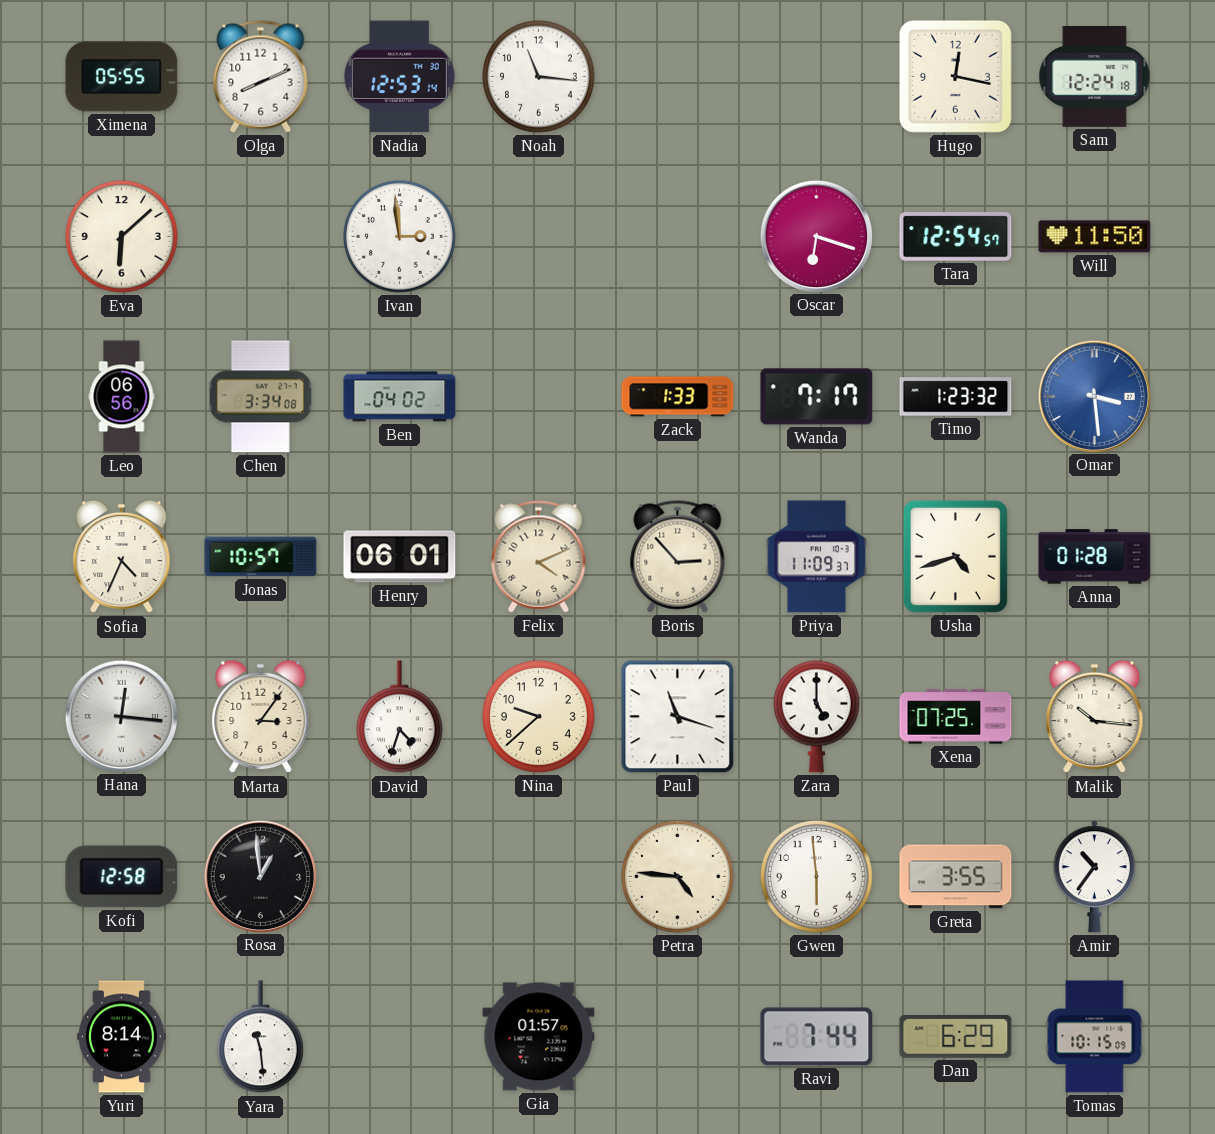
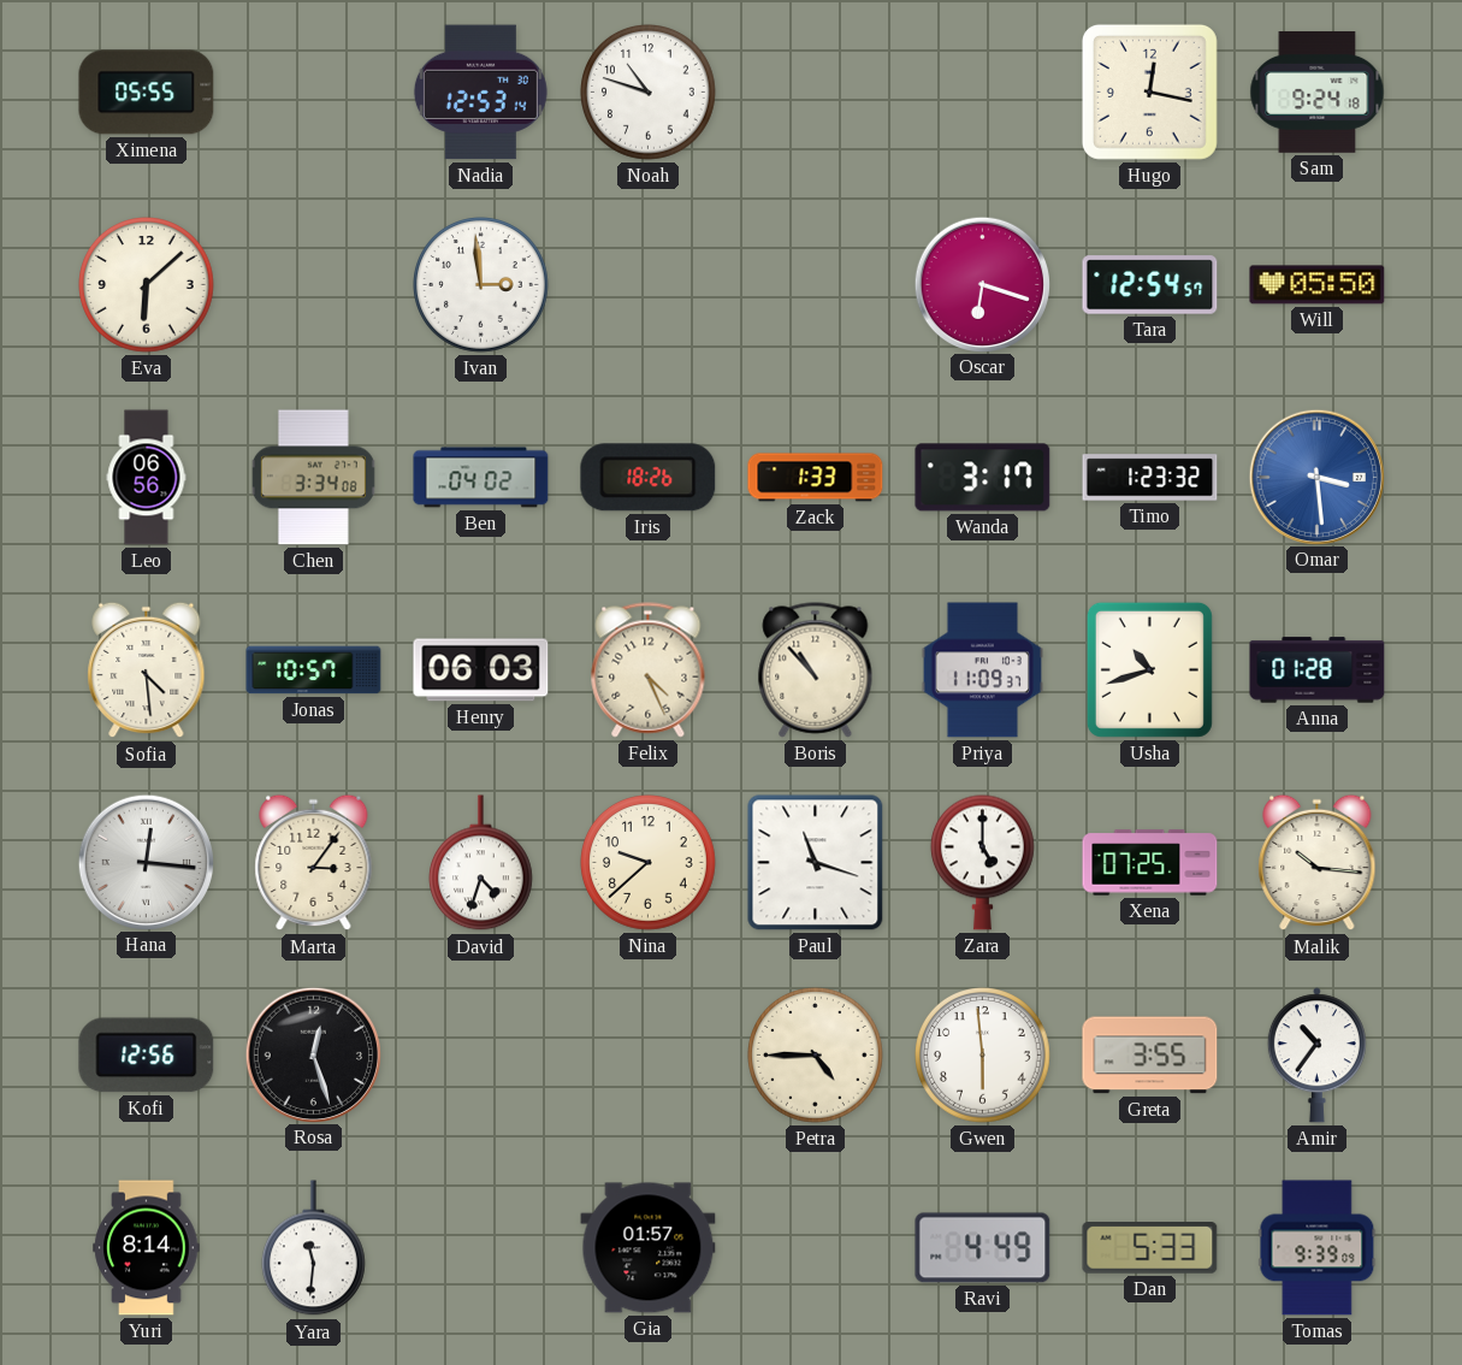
Olga: 8:11 -> none (261, 77)
Noah: 11:16 -> 10:48 (649, 93)
Sam: 12:24 -> 9:24 (1318, 93)
Will: 11:50 -> 05:50 (1318, 285)
Iris: none -> 18:26 (649, 478)
Wanda: 7:17 -> 3:17 (983, 478)
Sofia: 4:34 -> 4:29 (147, 670)
Henry: 06:01 -> 06:03 (481, 670)
Felix: 4:11 -> 4:26 (649, 670)
Boris: 2:53 -> 10:53 (816, 670)
Usha: 4:42 -> 10:42 (1149, 669)
Kofi: 12:58 -> 12:56 (147, 1056)
Rosa: 12:59 -> 12:27 (313, 1054)
Petra: 4:46 -> 4:45 (816, 1056)
Yara: 11:29 -> 11:31 (313, 1248)
Ravi: 7:44 -> 4:49 (983, 1248)
Dan: 6:29 -> 5:33 (1150, 1248)
Tomas: 10:15 -> 9:39 (1318, 1248)
